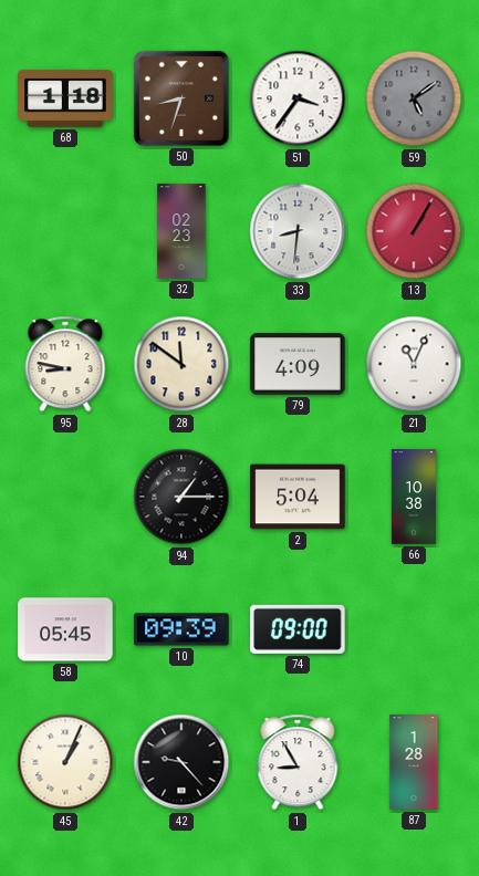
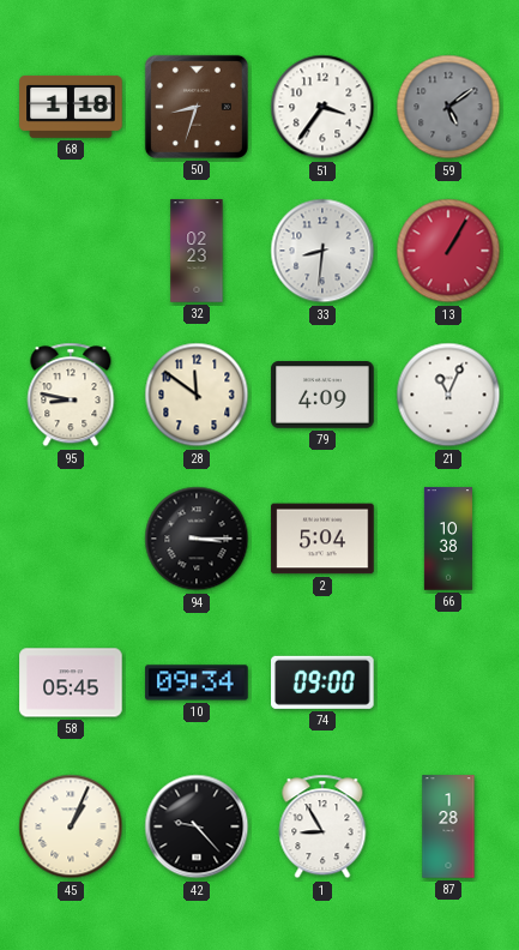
94: 1:15 -> 3:15 (197, 539)
10: 09:39 -> 09:34 (197, 683)
